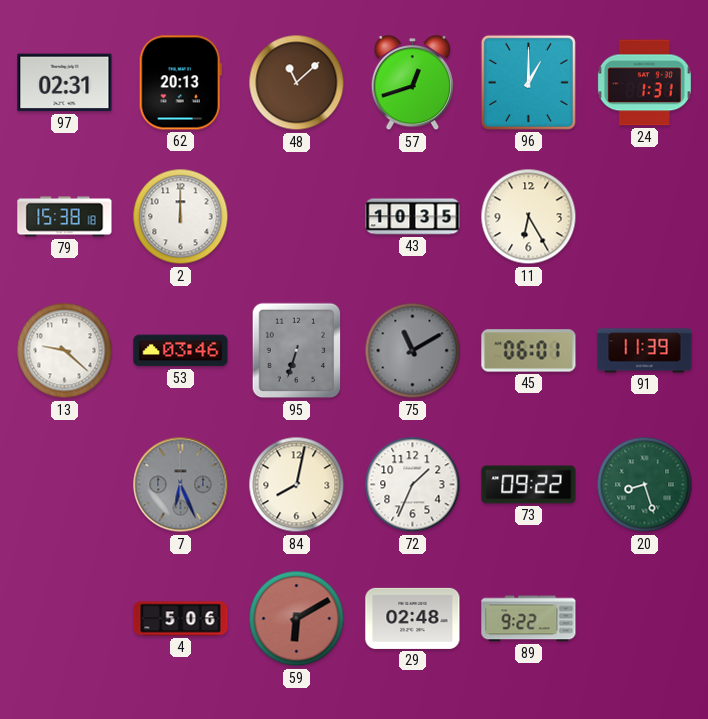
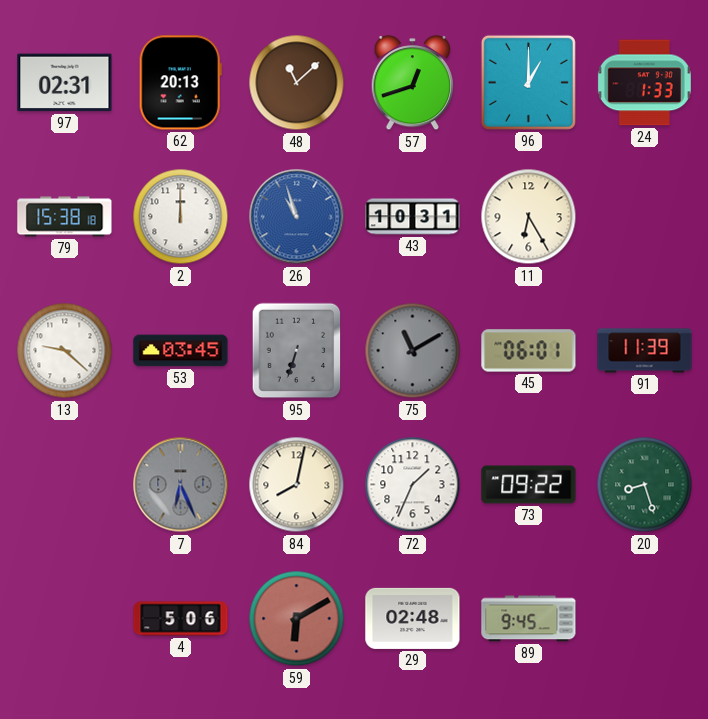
24: 1:31 -> 1:33 (644, 83)
26: none -> 10:57 (297, 217)
43: 10:35 -> 10:31 (413, 217)
53: 03:46 -> 03:45 (181, 351)
89: 9:22 -> 9:45 (529, 619)
